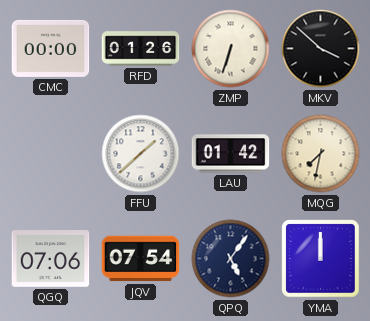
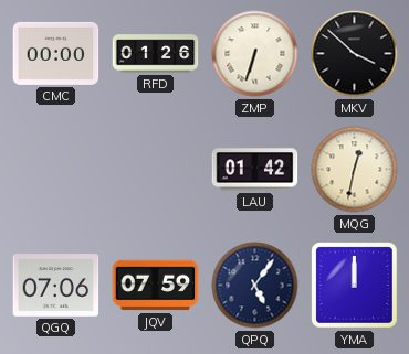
FFU: 1:38 -> none (141, 154)
MQG: 7:32 -> 12:32 (355, 170)
JQV: 07:54 -> 07:59 (156, 286)
